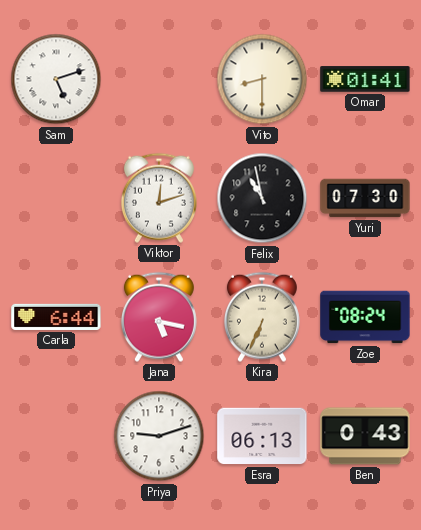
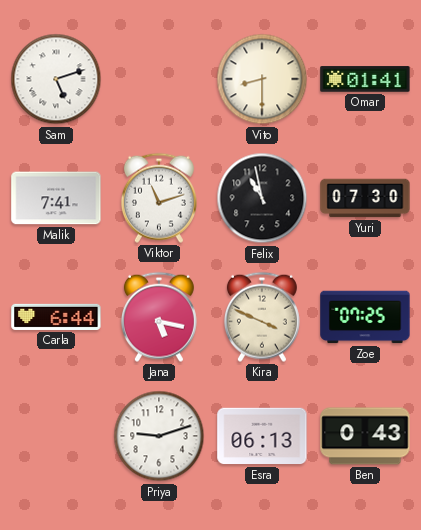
Malik: none -> 7:41 (56, 198)
Viktor: 12:12 -> 11:12 (159, 198)
Kira: 6:34 -> 3:49 (262, 317)
Zoe: 08:24 -> 07:25 (365, 317)
